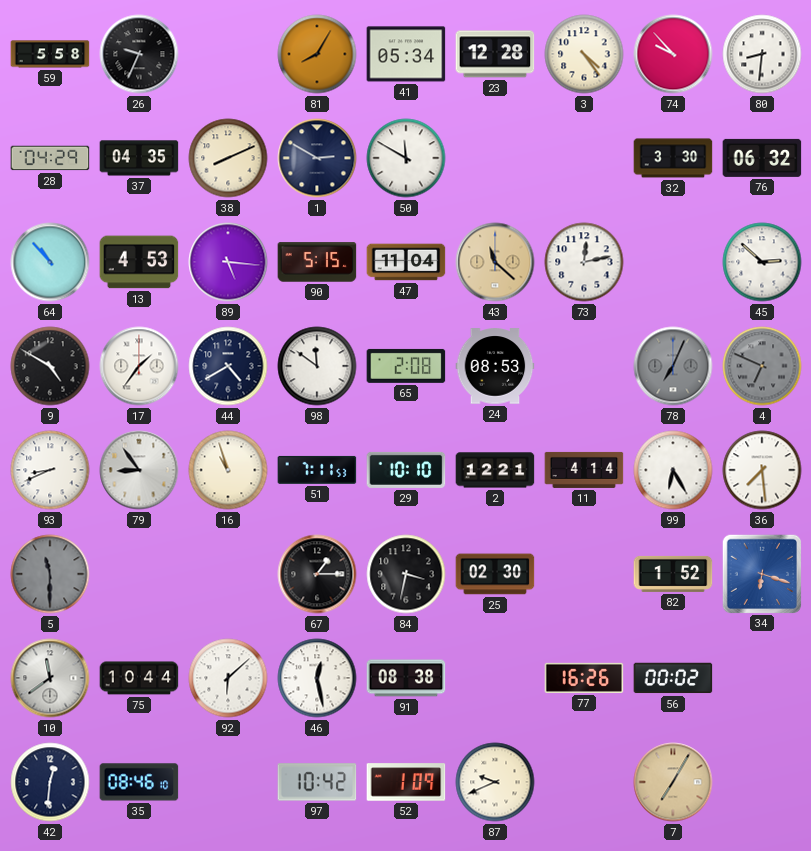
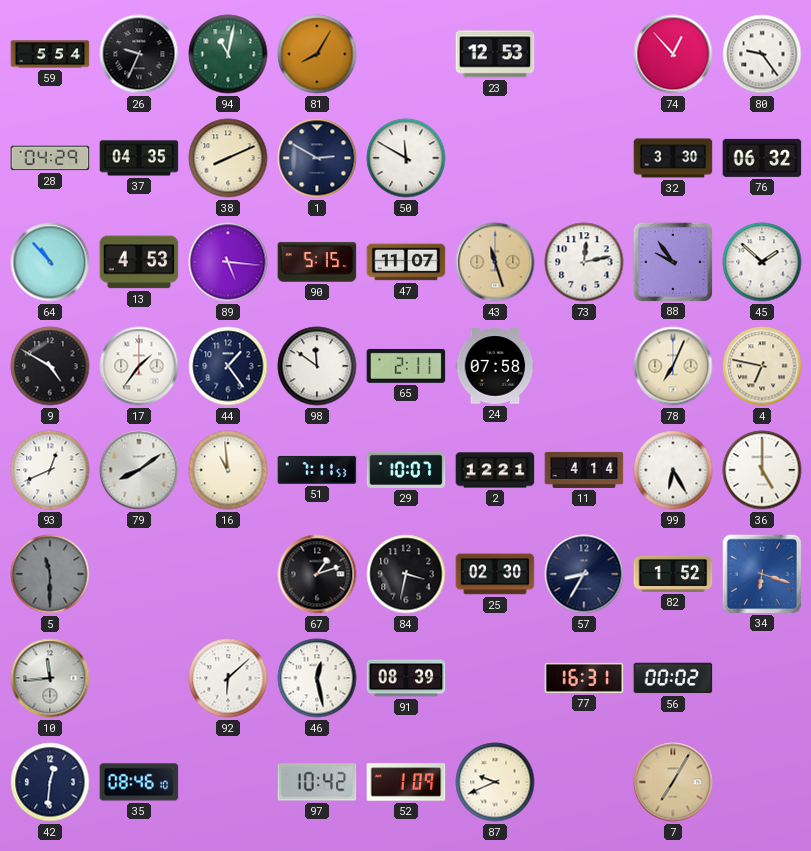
59: 5:58 -> 5:54 (50, 54)
94: none -> 11:02 (228, 54)
41: 05:34 -> none (406, 54)
23: 12:28 -> 12:53 (495, 54)
3: 4:24 -> none (584, 54)
74: 9:53 -> 12:53 (673, 54)
80: 8:31 -> 9:24 (762, 54)
47: 11:04 -> 11:07 (406, 262)
43: 11:22 -> 11:27 (495, 262)
88: none -> 9:54 (672, 261)
45: 2:52 -> 1:52 (762, 262)
44: 4:40 -> 1:24 (228, 366)
65: 2:08 -> 2:11 (406, 366)
24: 08:53 -> 07:58 (495, 366)
78 dial: grey -> cream (673, 366)
4: 6:49 -> 6:47 (762, 366)
4 dial: grey -> cream (762, 366)
93: 8:41 -> 12:41 (50, 470)
79: 8:54 -> 8:09 (139, 470)
16: 10:57 -> 10:59 (228, 470)
29: 10:10 -> 10:07 (406, 470)
36: 7:29 -> 5:00 (762, 470)
67: 1:15 -> 1:12 (317, 574)
57: none -> 8:35 (584, 574)
10: 11:39 -> 11:44 (50, 678)
75: 10:44 -> none (139, 678)
91: 08:38 -> 08:39 (406, 678)
77: 16:26 -> 16:31 (584, 678)
